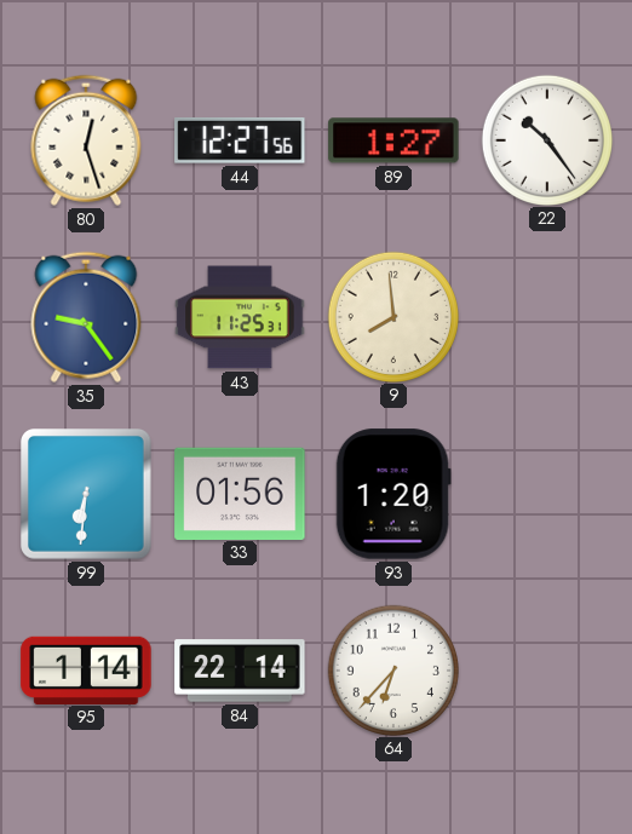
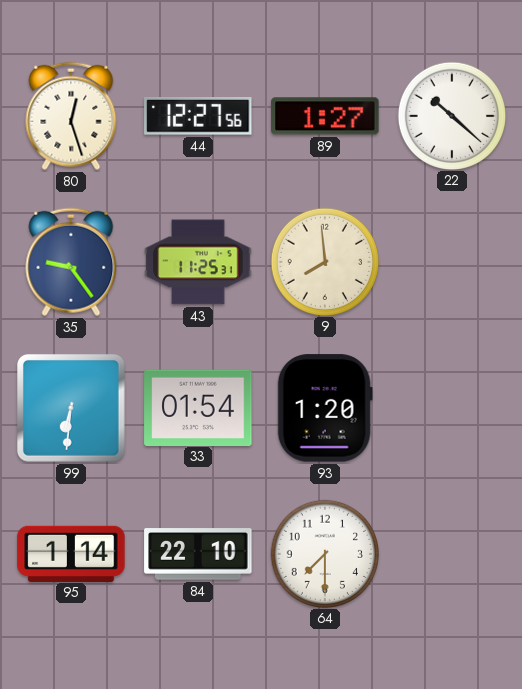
22: 10:24 -> 10:22 (451, 115)
33: 01:56 -> 01:54 (198, 407)
84: 22:14 -> 22:10 (198, 554)
64: 6:37 -> 7:30 (324, 553)
